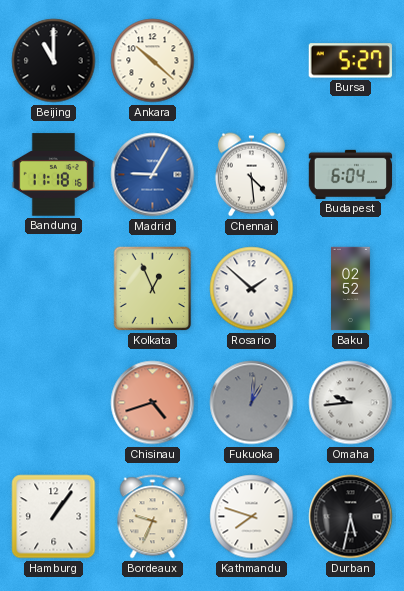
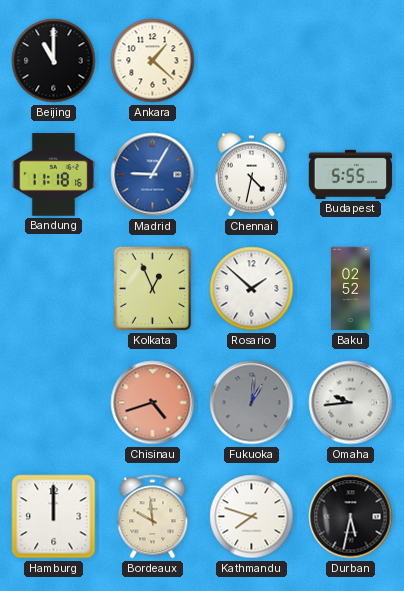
Ankara: 10:22 -> 1:22 (153, 61)
Bursa: 5:27 -> none (350, 61)
Chennai: 4:29 -> 4:32 (251, 175)
Budapest: 6:04 -> 5:55 (351, 174)
Hamburg: 1:06 -> 12:00 (54, 517)
Bordeaux: 9:34 -> 9:59 (153, 517)
